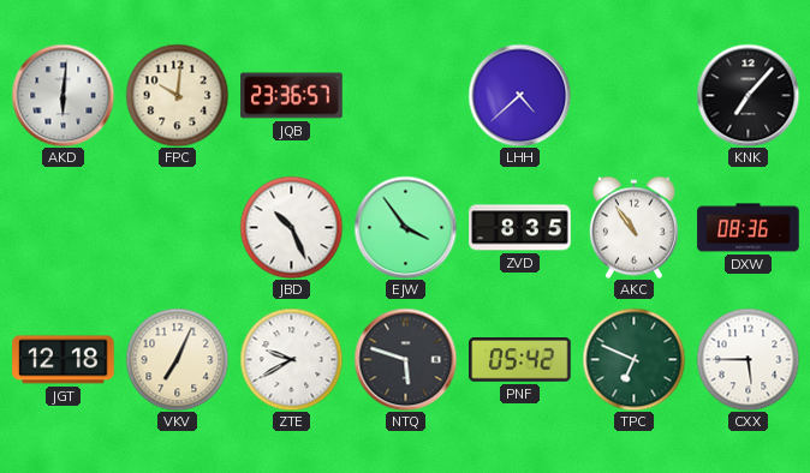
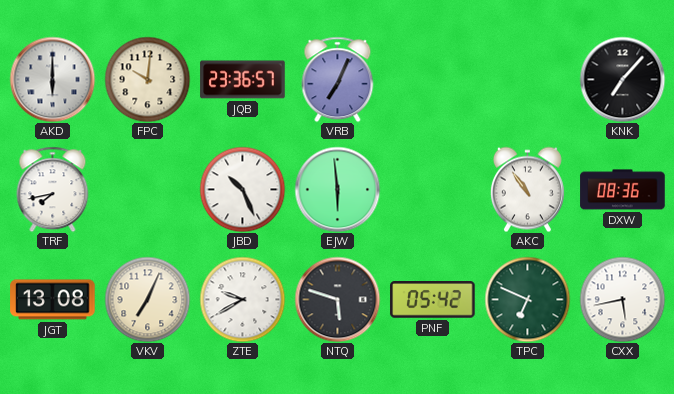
AKD: 6:01 -> 6:00 (52, 79)
VRB: none -> 7:04 (338, 79)
LHH: 4:38 -> none (519, 95)
TRF: none -> 7:43 (53, 189)
EJW: 3:54 -> 5:59 (337, 189)
ZVD: 8:35 -> none (520, 228)
JGT: 12:18 -> 13:08 (53, 300)
CXX: 5:45 -> 5:43 (622, 299)
